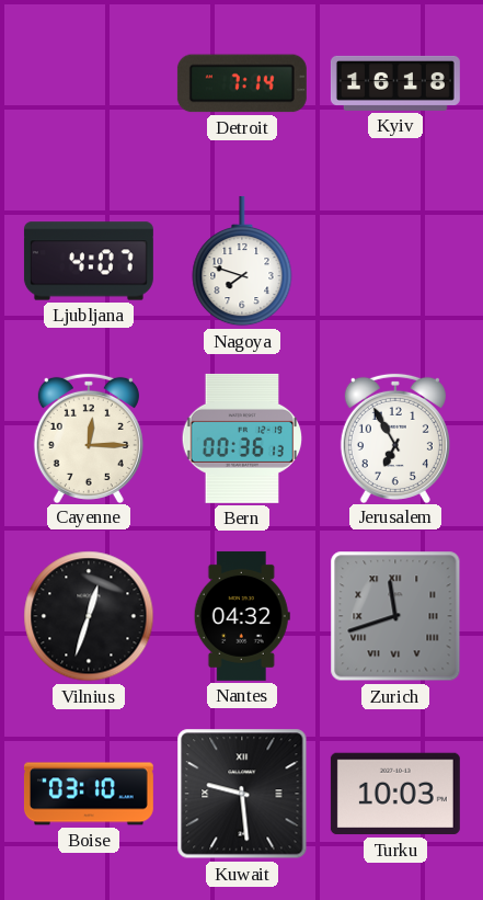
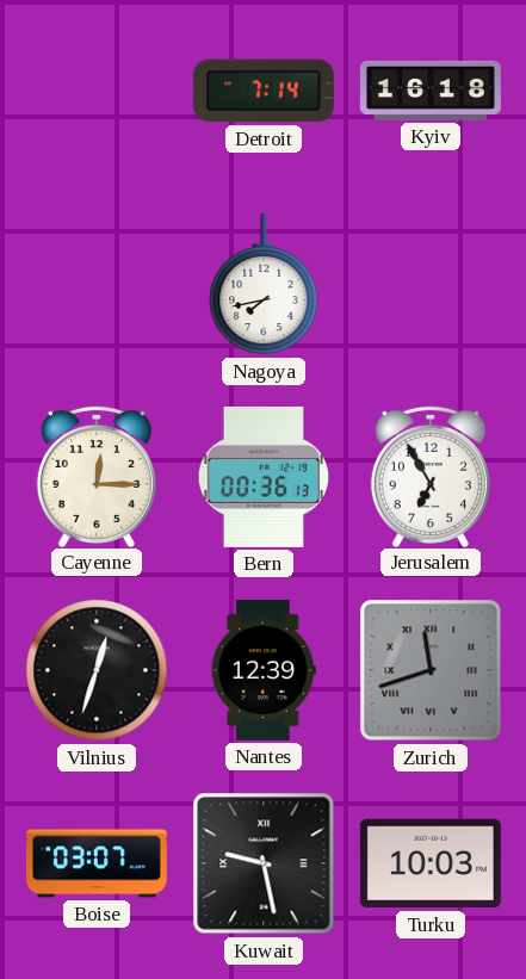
Ljubljana: 4:07 -> none (89, 261)
Nagoya: 7:48 -> 7:43 (264, 284)
Nantes: 04:32 -> 12:39 (264, 670)
Boise: 03:10 -> 03:07 (97, 863)
Kuwait: 9:29 -> 9:28 (264, 863)
